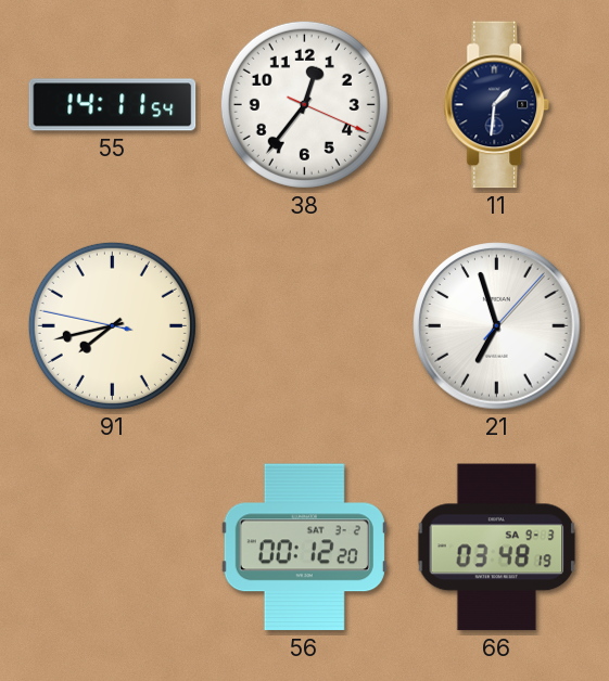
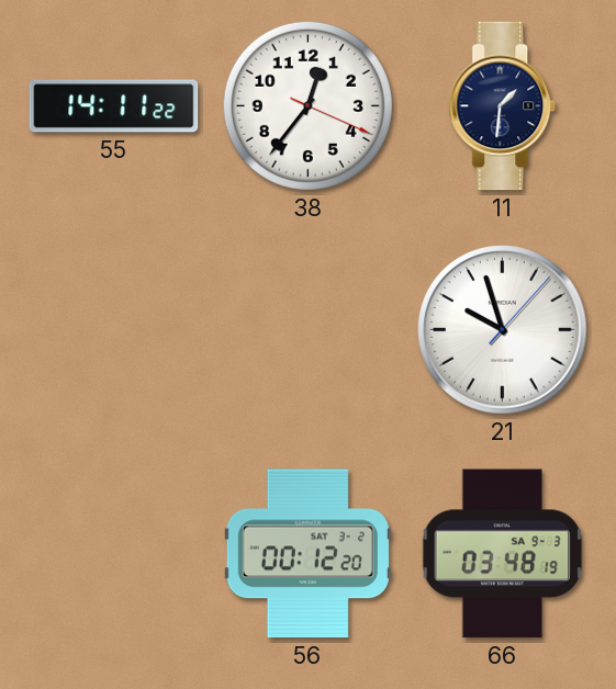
55: 14:11:54 -> 14:11:22 (114, 106)
91: 7:42 -> none (112, 325)
21: 6:57 -> 9:57 (503, 330)
